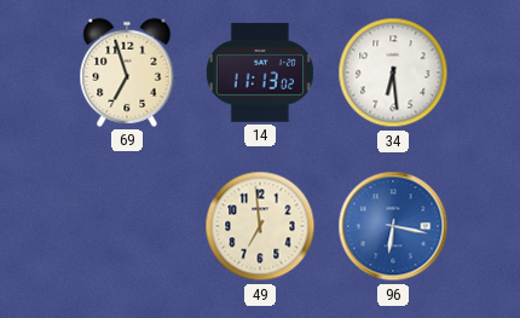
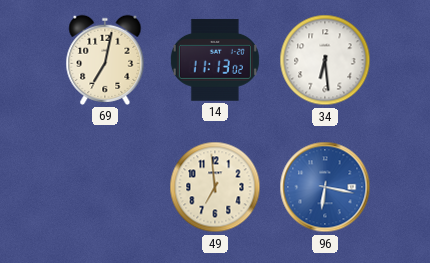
69: 6:57 -> 7:02 (105, 60)
